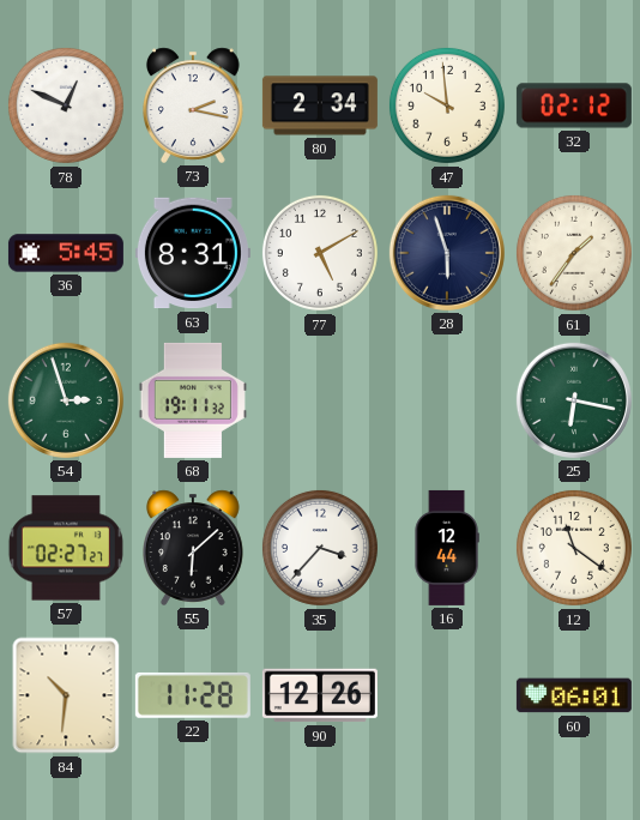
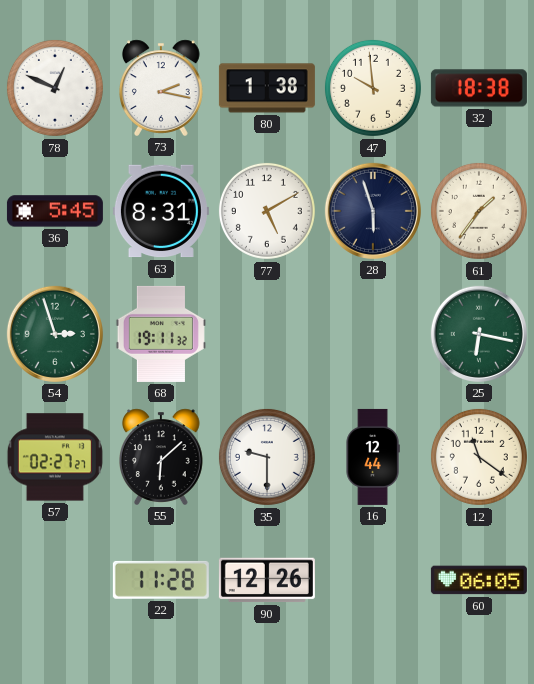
80: 2:34 -> 1:38 (267, 88)
32: 02:12 -> 18:38 (479, 88)
35: 3:37 -> 9:30 (267, 457)
84: 10:31 -> none (66, 695)
60: 06:01 -> 06:05 (479, 580)
